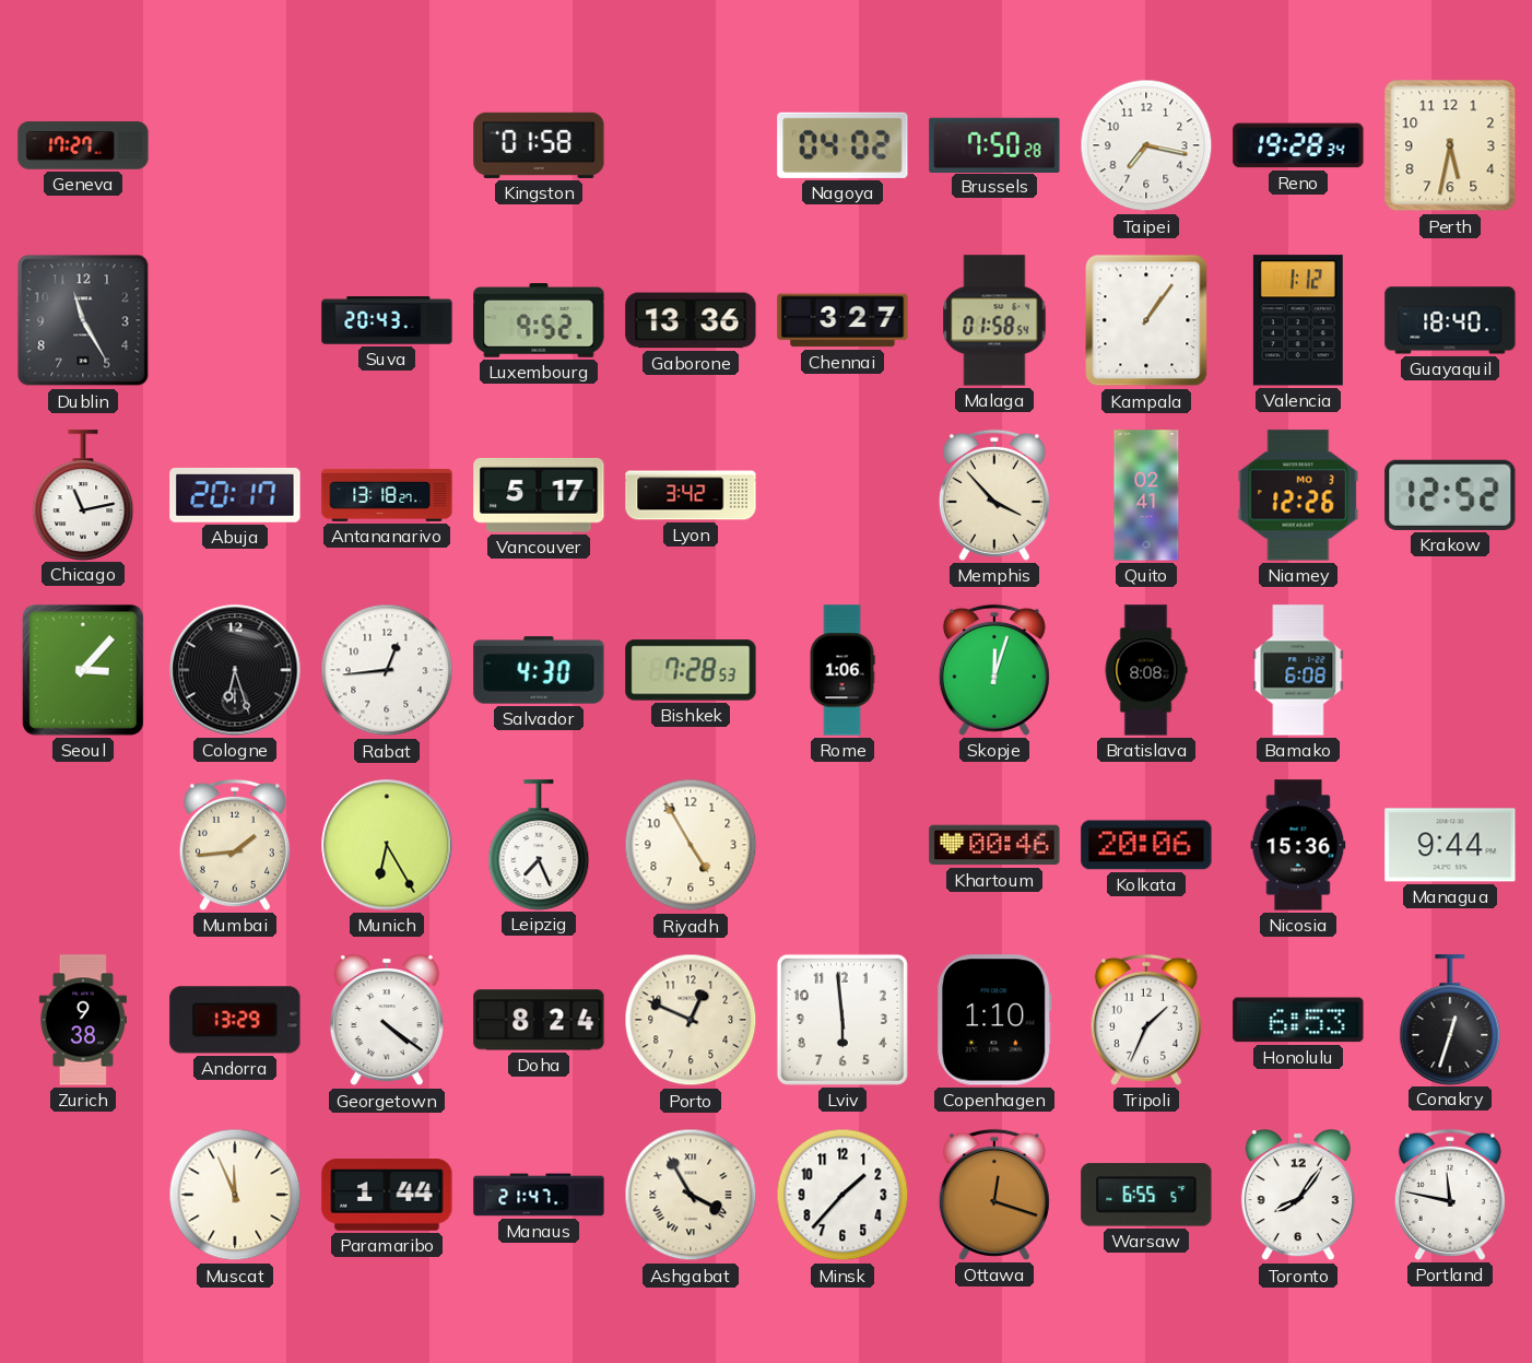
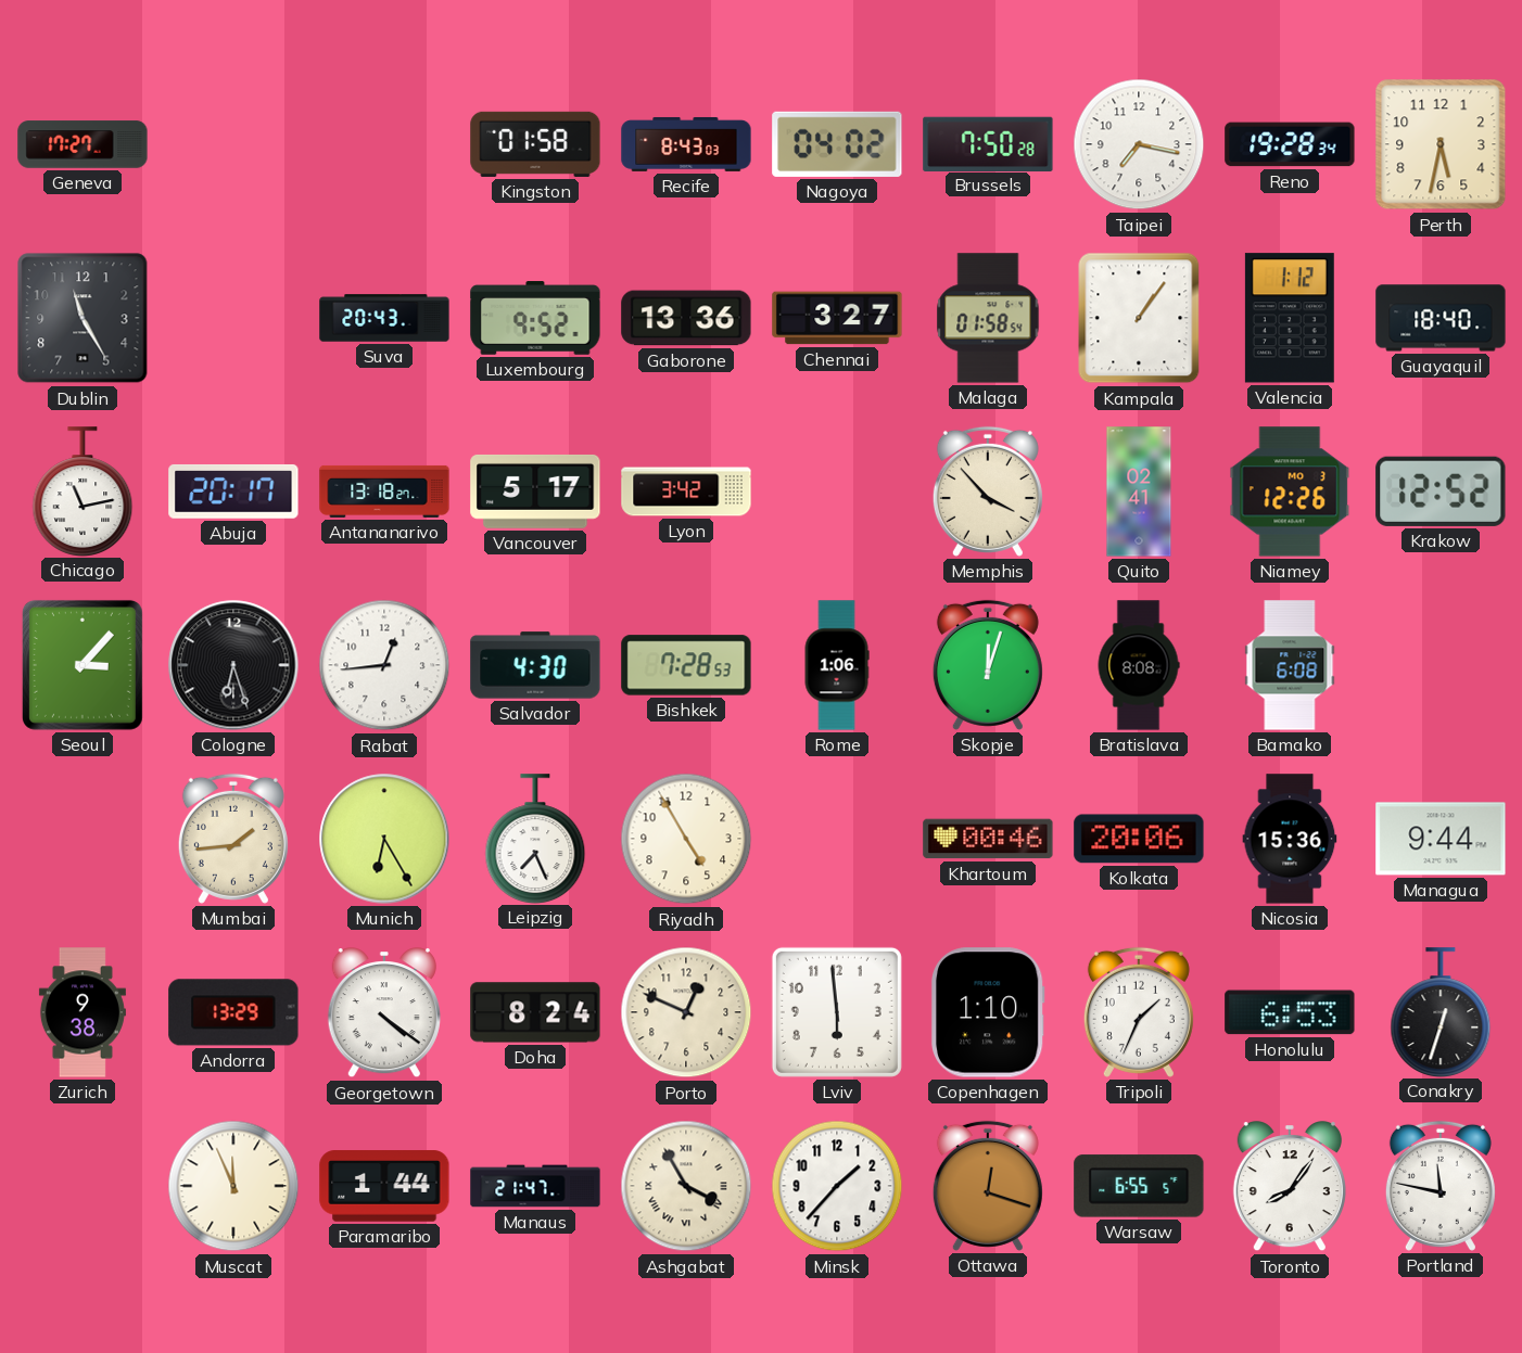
Recife: none -> 8:43 (686, 144)
